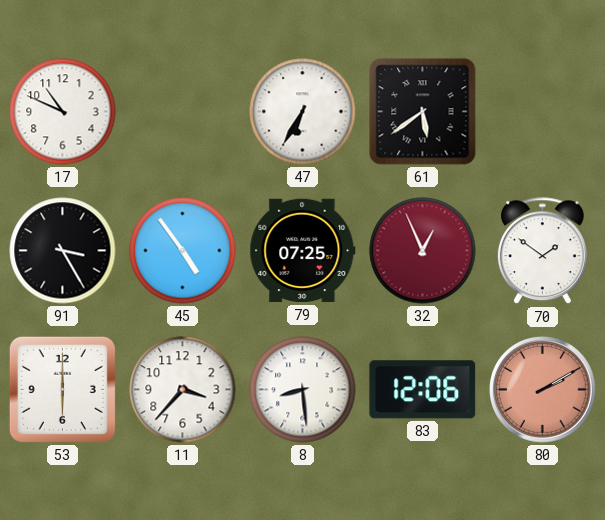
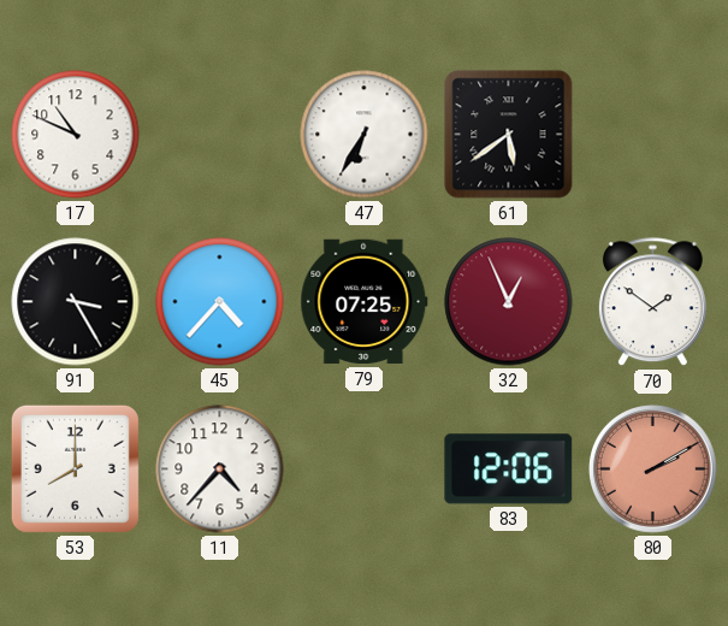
45: 4:54 -> 4:37 (220, 302)
53: 6:00 -> 8:00 (75, 468)
11: 3:37 -> 4:37 (220, 469)
8: 8:29 -> none (303, 390)
